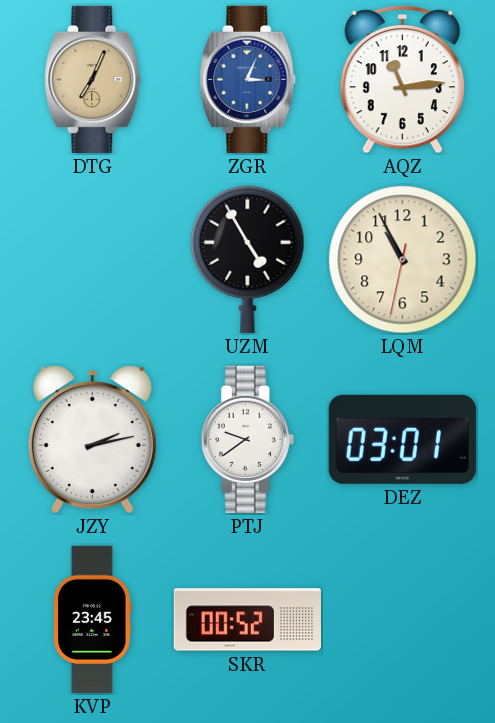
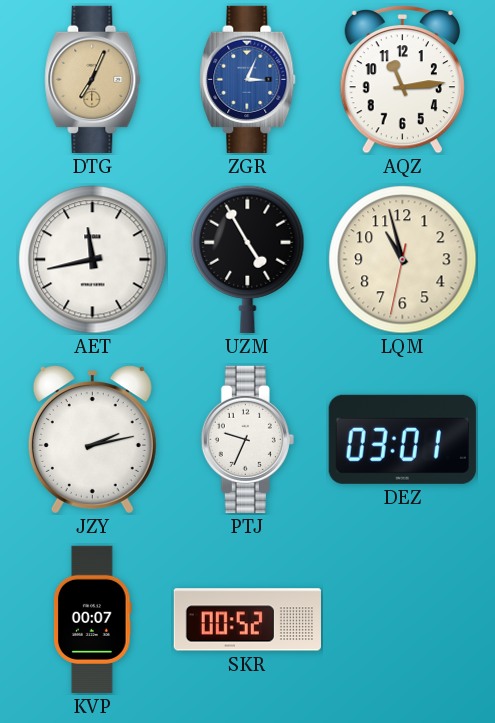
AET: none -> 11:43 (93, 260)
LQM: 10:55 -> 10:57 (403, 260)
PTJ: 9:39 -> 9:34 (247, 439)
KVP: 23:45 -> 00:07 (93, 619)
